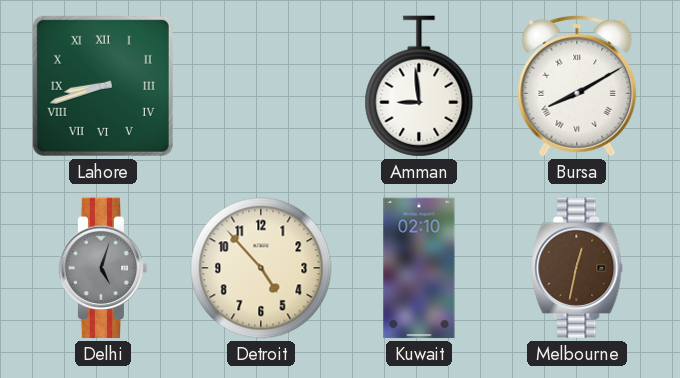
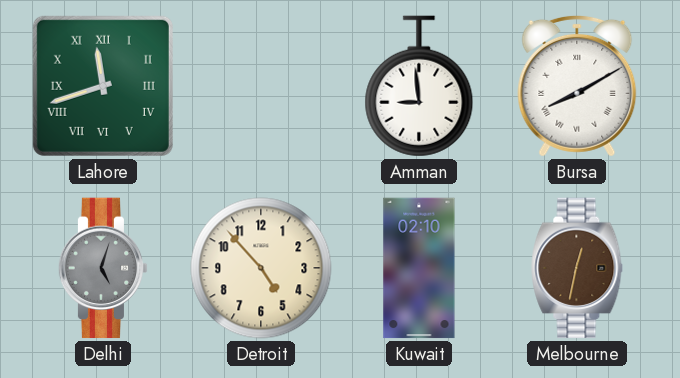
Lahore: 8:42 -> 11:42 (103, 86)
